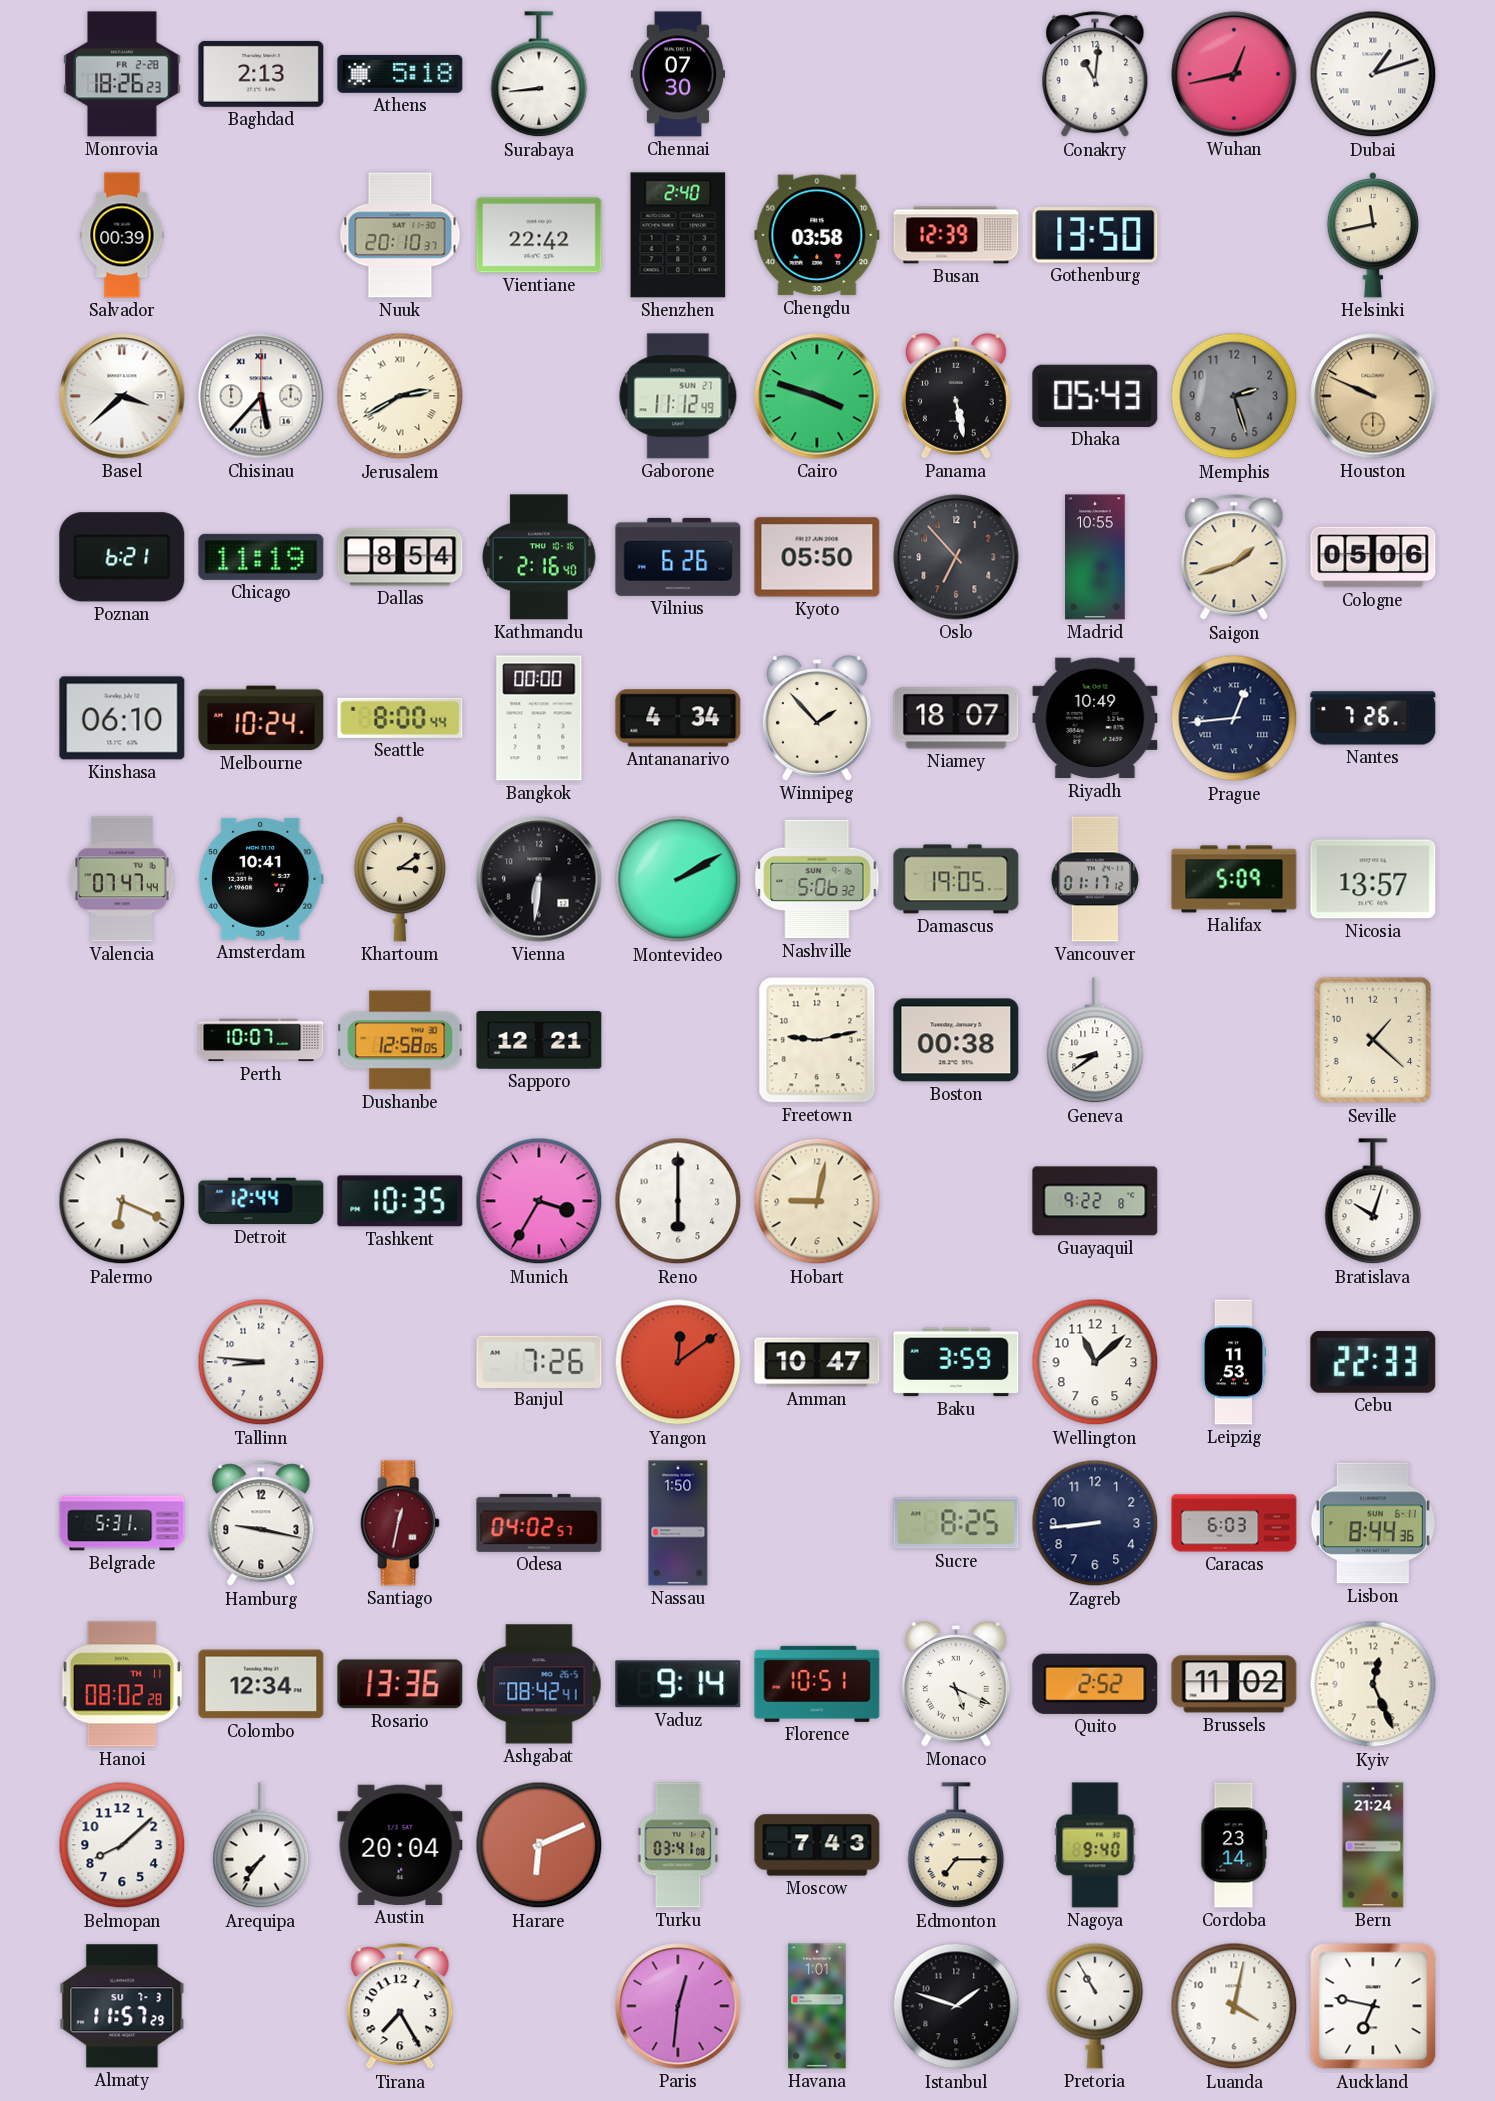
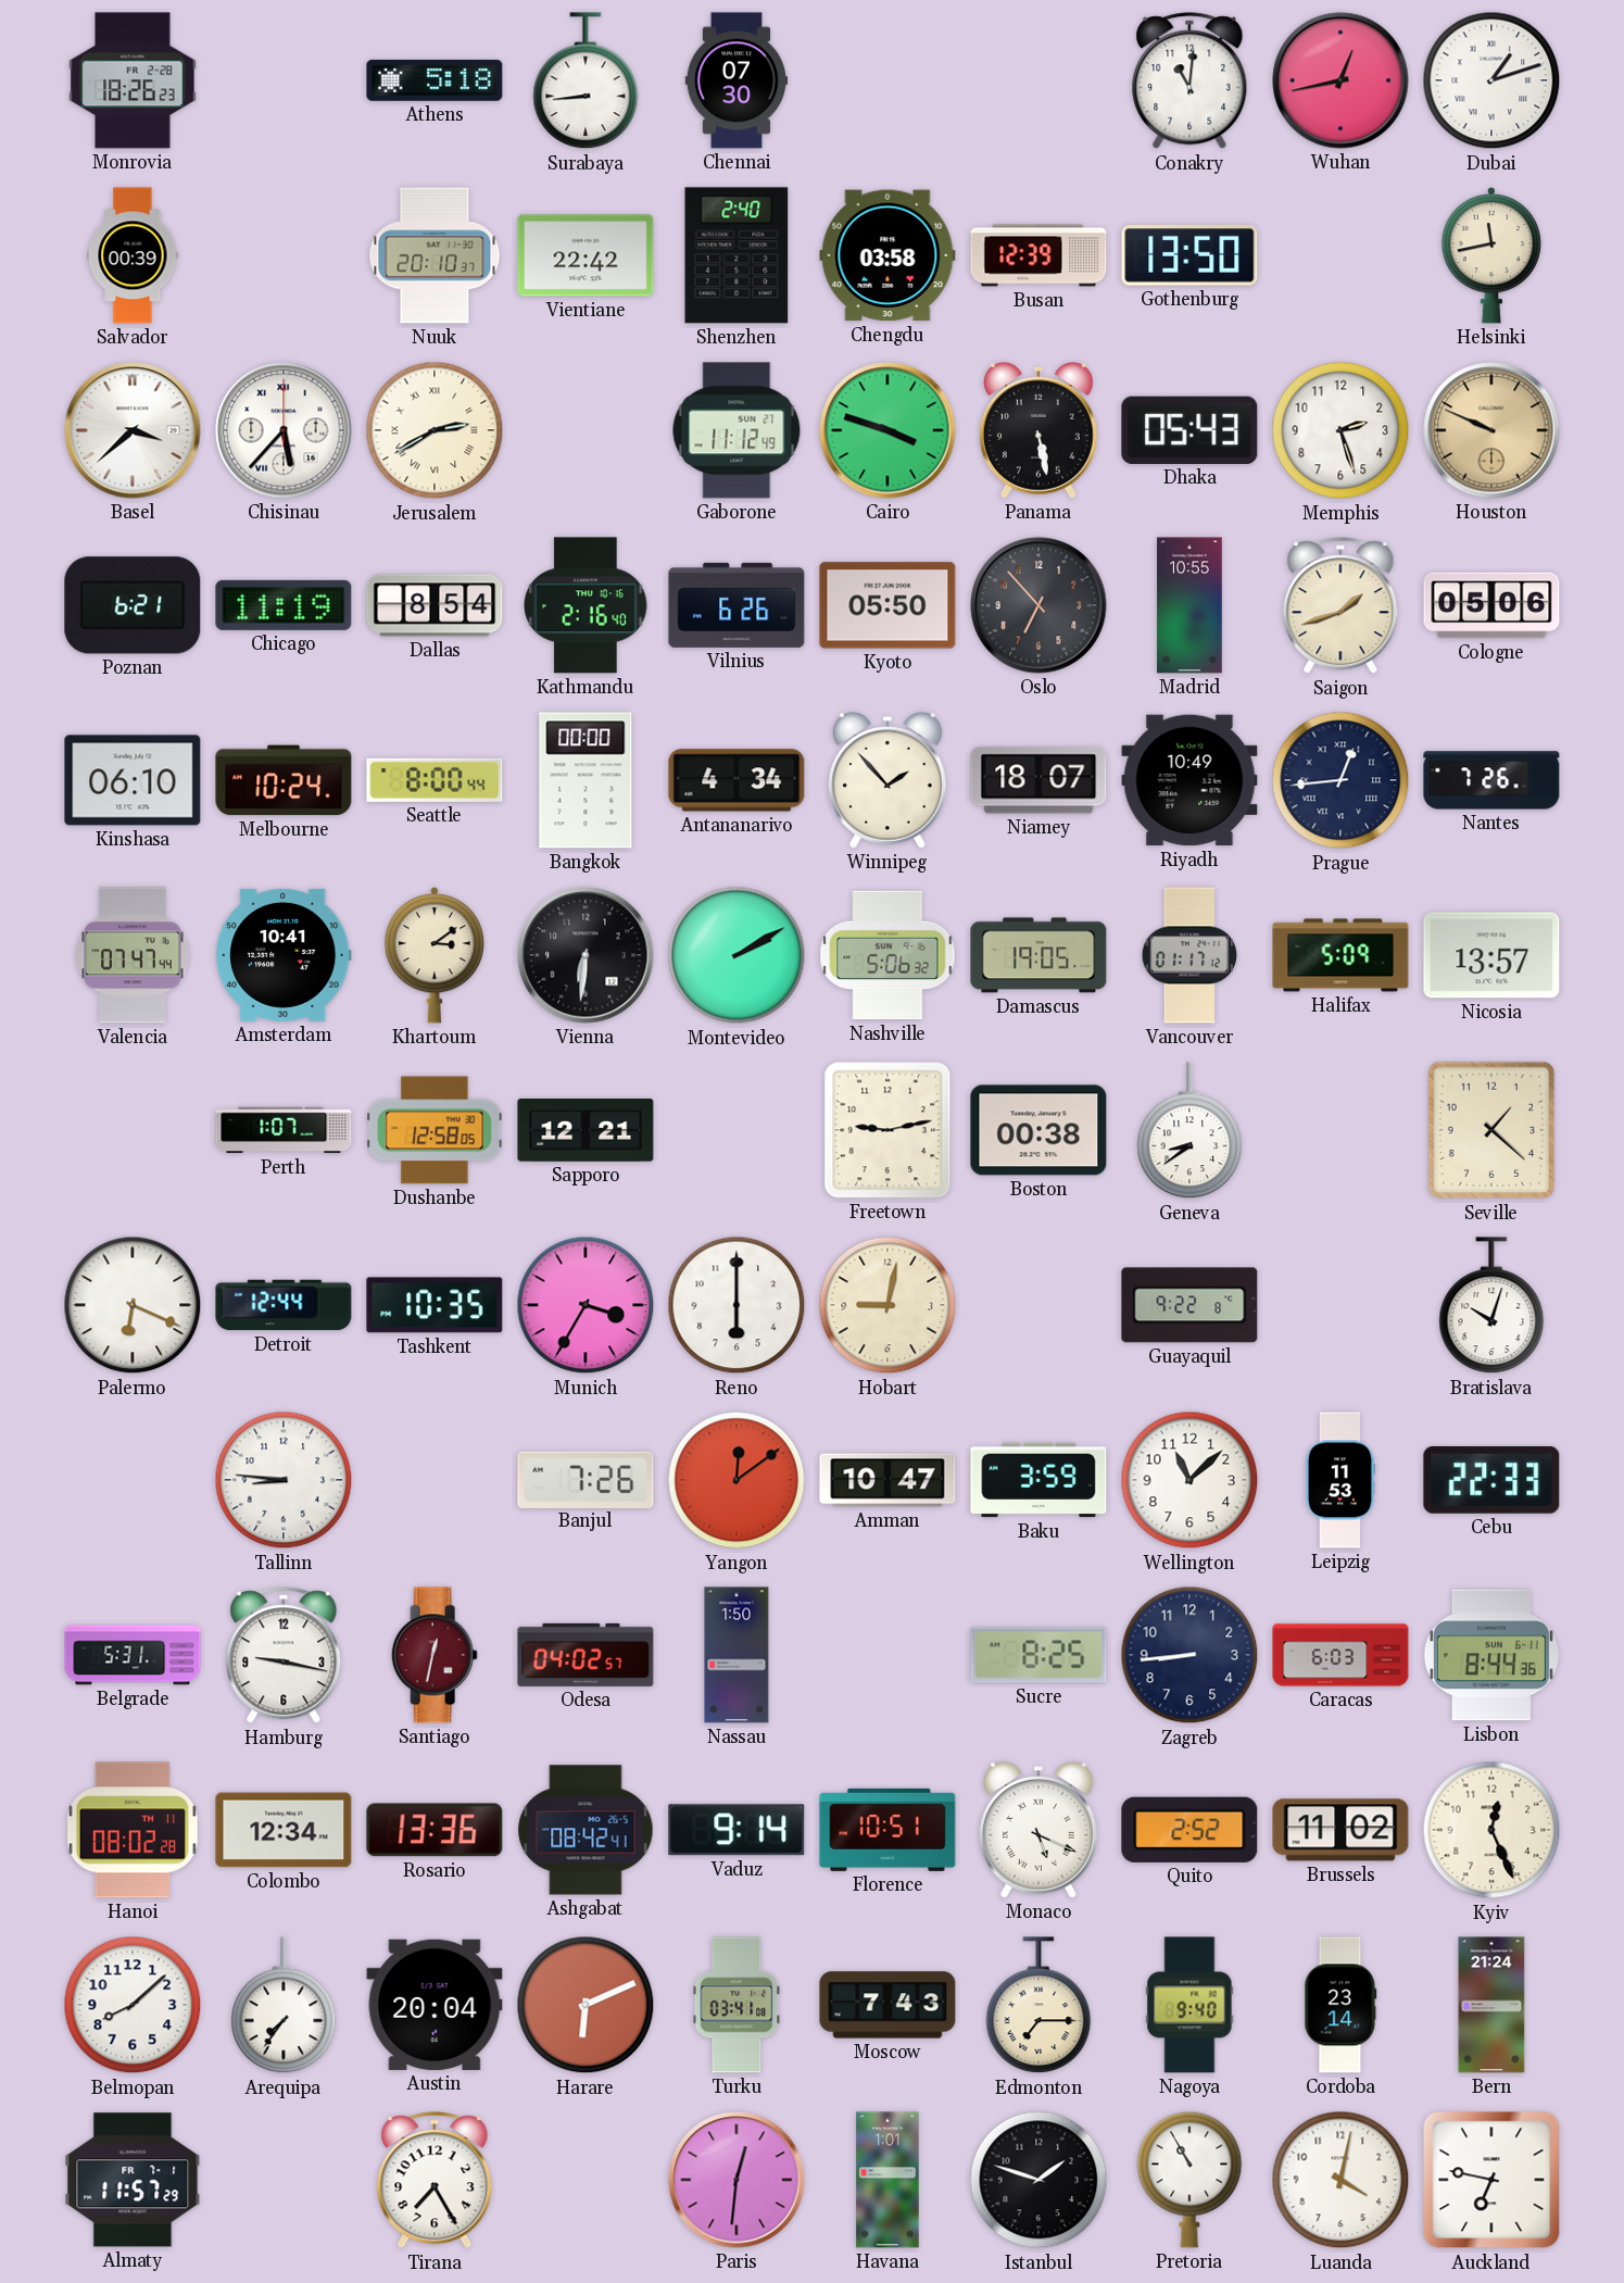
Baghdad: 2:13 -> none (261, 74)
Memphis dial: grey -> white (1340, 430)
Perth: 10:07 -> 1:07 (284, 1130)
Almaty date: SU 7-3 -> FR 7-1 (133, 2180)
